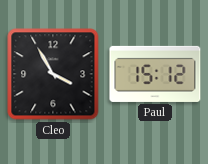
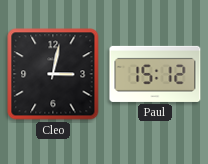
Cleo: 3:55 -> 3:02 (53, 74)
